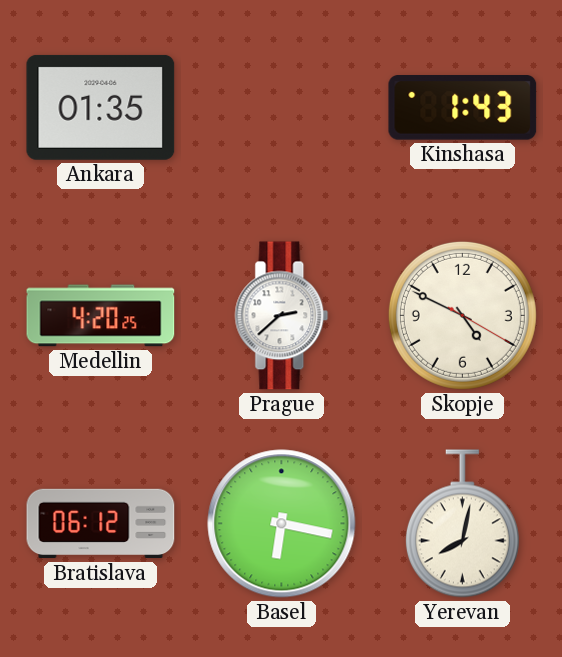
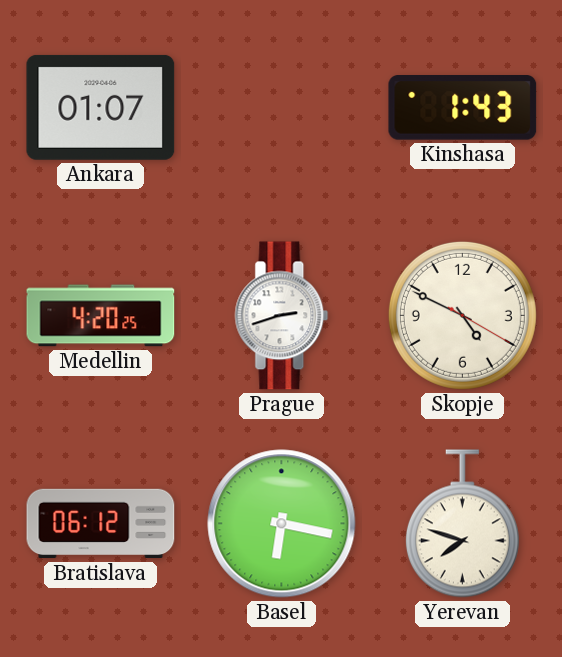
Ankara: 01:35 -> 01:07 (101, 107)
Prague: 2:38 -> 2:42 (282, 316)
Yerevan: 8:02 -> 7:48 (462, 524)
